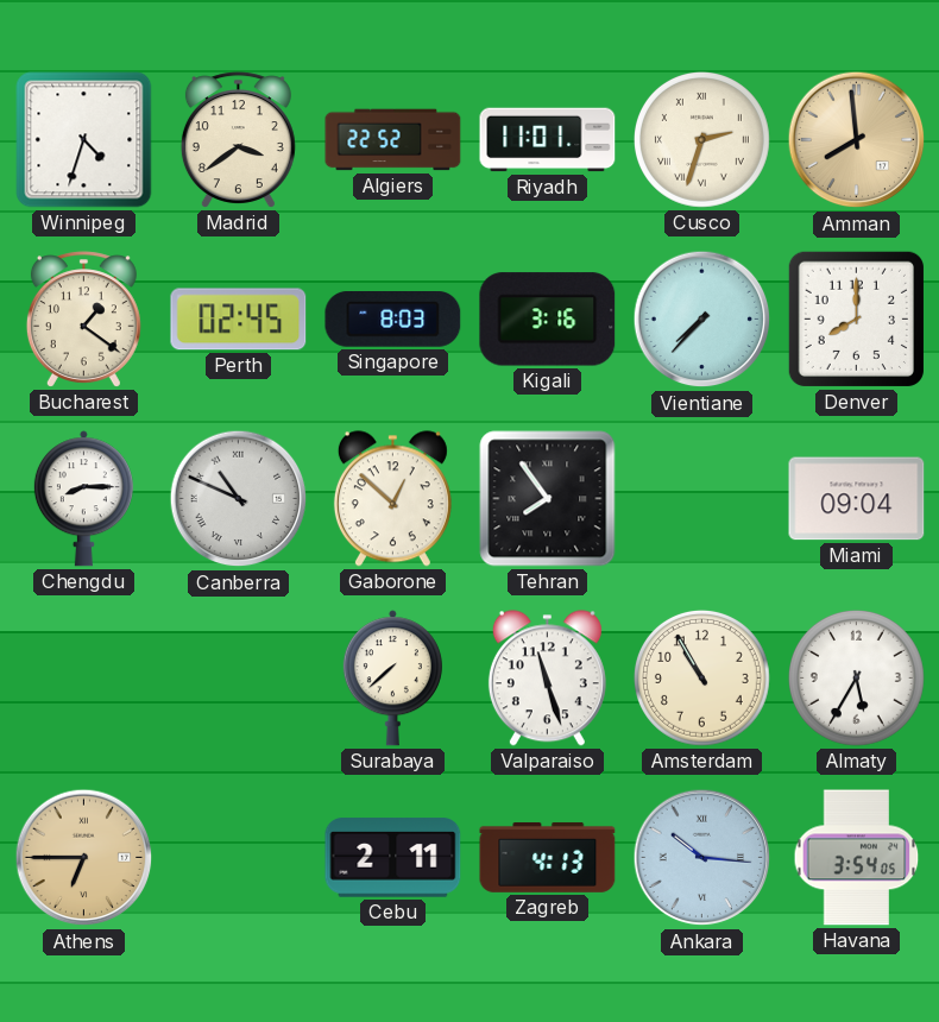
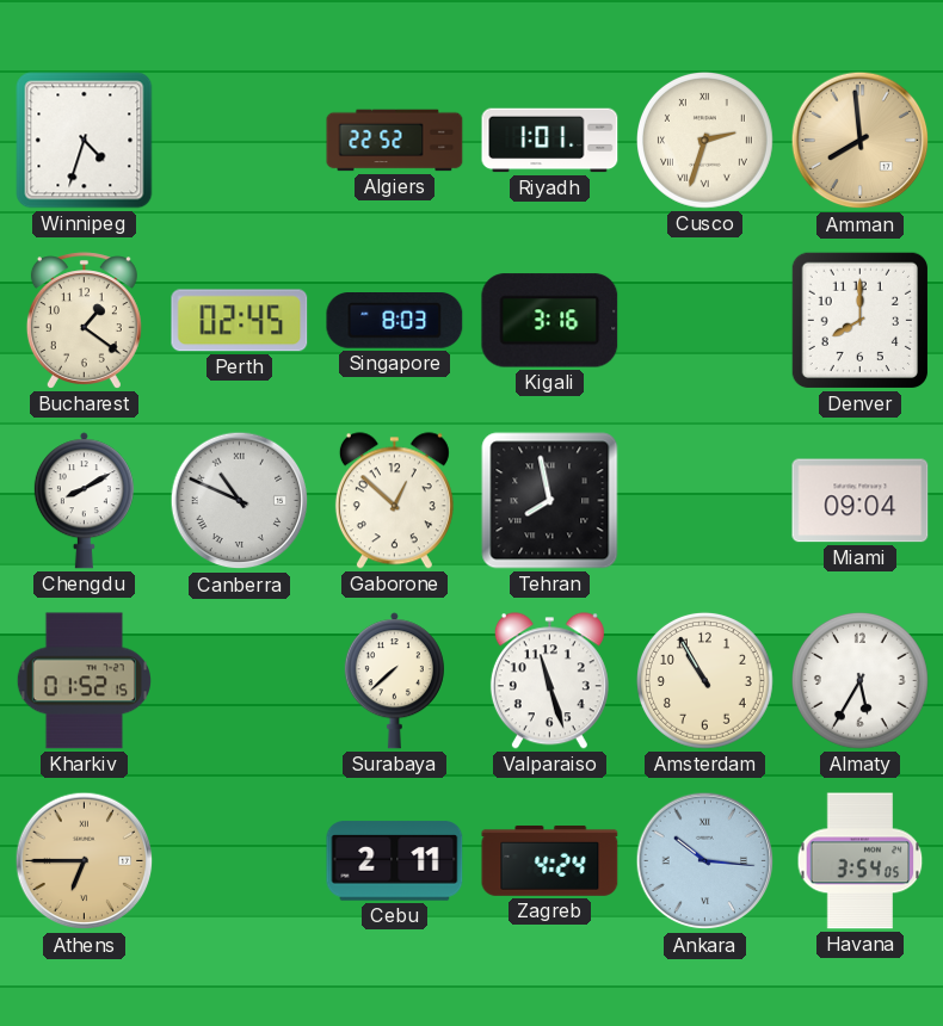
Madrid: 3:39 -> none (238, 140)
Riyadh: 11:01 -> 1:01 (550, 141)
Vientiane: 7:37 -> none (702, 320)
Chengdu: 8:15 -> 8:10 (84, 501)
Tehran: 7:54 -> 7:58 (550, 501)
Kharkiv: none -> 01:52 (84, 681)
Zagreb: 4:13 -> 4:24 (550, 860)
